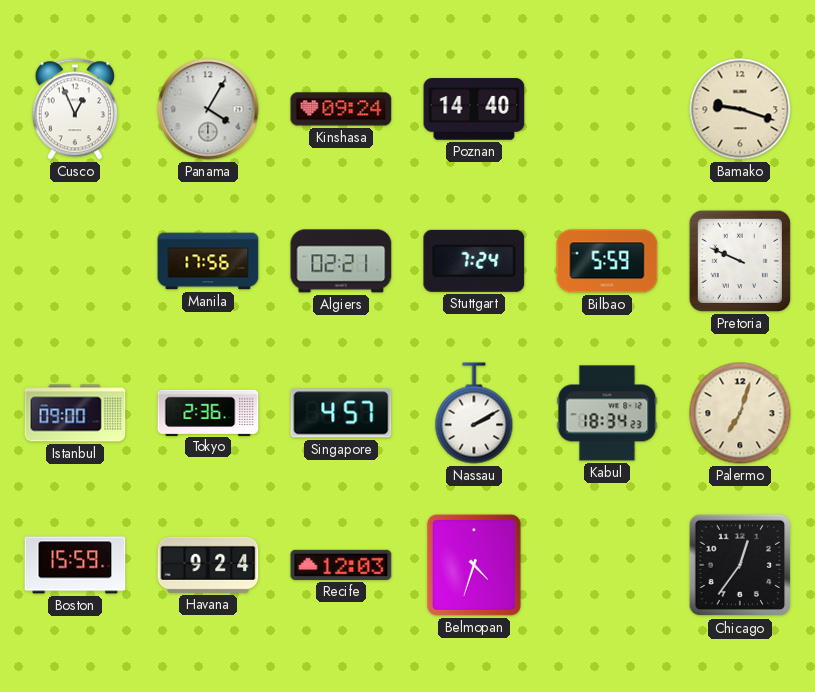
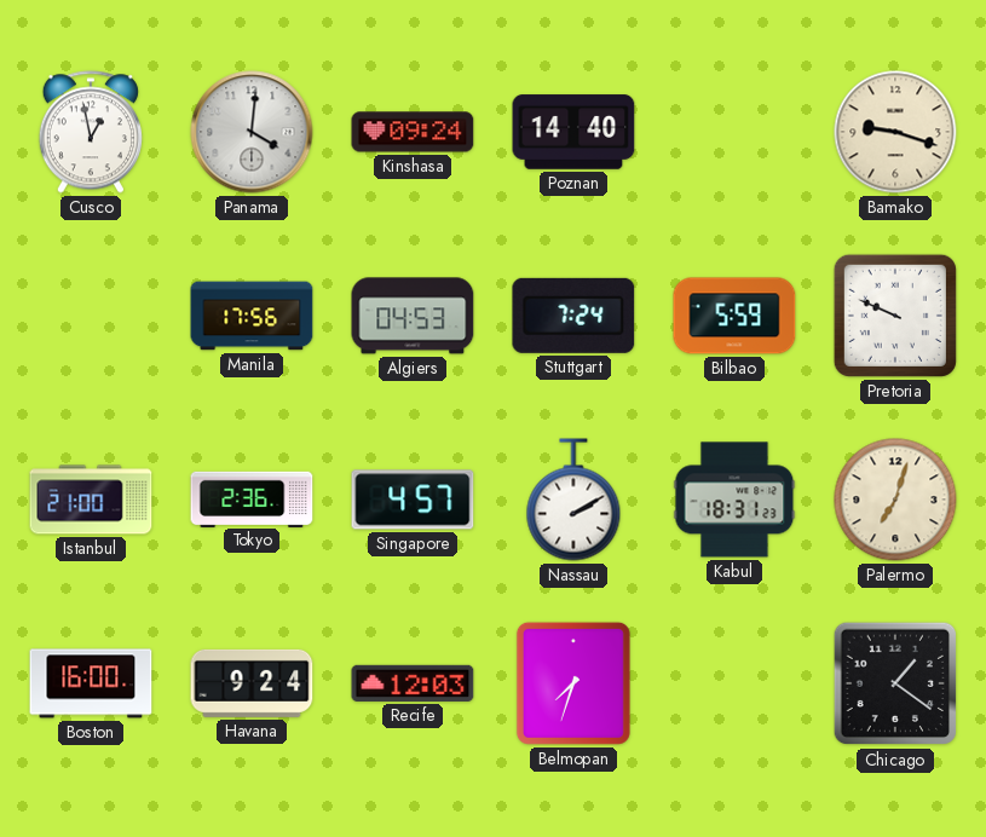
Cusco: 12:56 -> 12:58 (91, 132)
Panama: 4:05 -> 4:01 (252, 132)
Algiers: 02:21 -> 04:53 (413, 316)
Istanbul: 09:00 -> 21:00 (91, 500)
Kabul: 18:34 -> 18:31 (734, 500)
Boston: 15:59 -> 16:00 (91, 683)
Belmopan: 4:33 -> 7:33 (573, 683)
Chicago: 12:36 -> 1:21 (895, 683)
